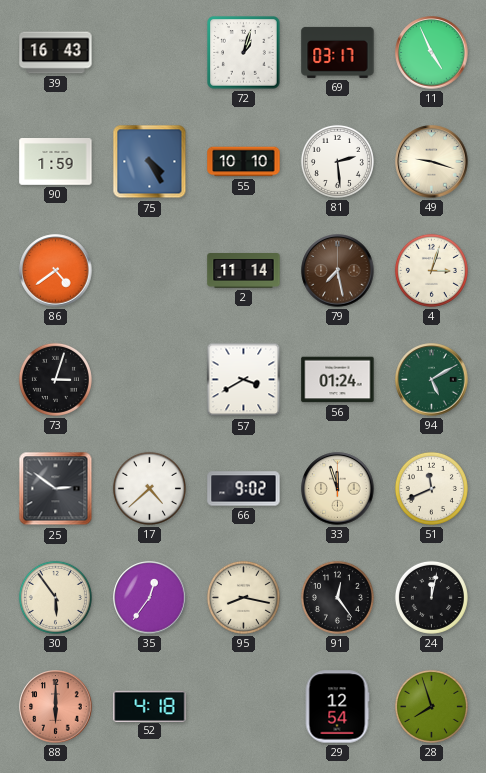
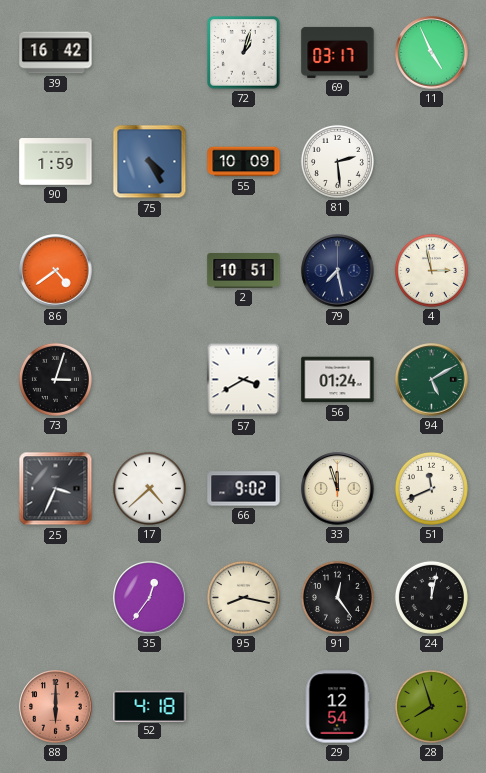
39: 16:43 -> 16:42 (56, 53)
55: 10:10 -> 10:09 (244, 162)
49: 9:18 -> none (432, 162)
2: 11:14 -> 10:51 (244, 271)
79 dial: brown -> navy (338, 271)
4: 3:03 -> 2:58 (431, 270)
25: 2:51 -> 3:34 (56, 489)
30: 5:54 -> none (55, 597)
